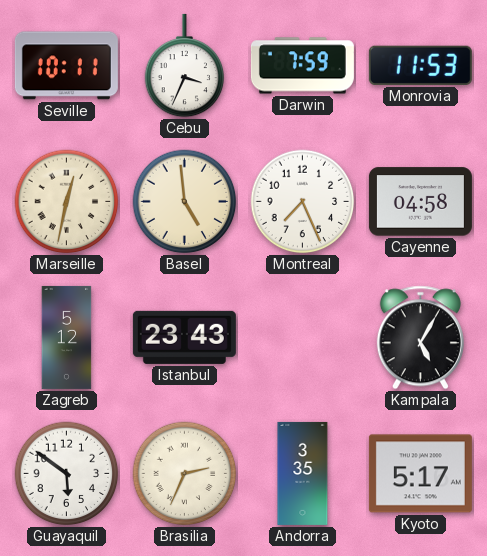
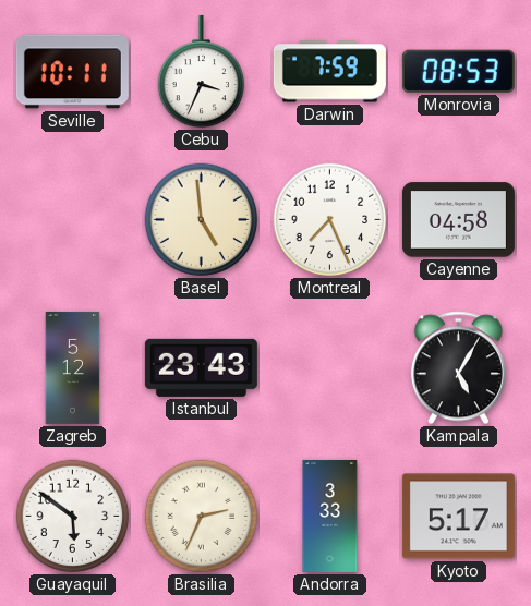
Monrovia: 11:53 -> 08:53 (458, 71)
Marseille: 12:32 -> none (67, 202)
Andorra: 3:35 -> 3:33 (330, 516)
